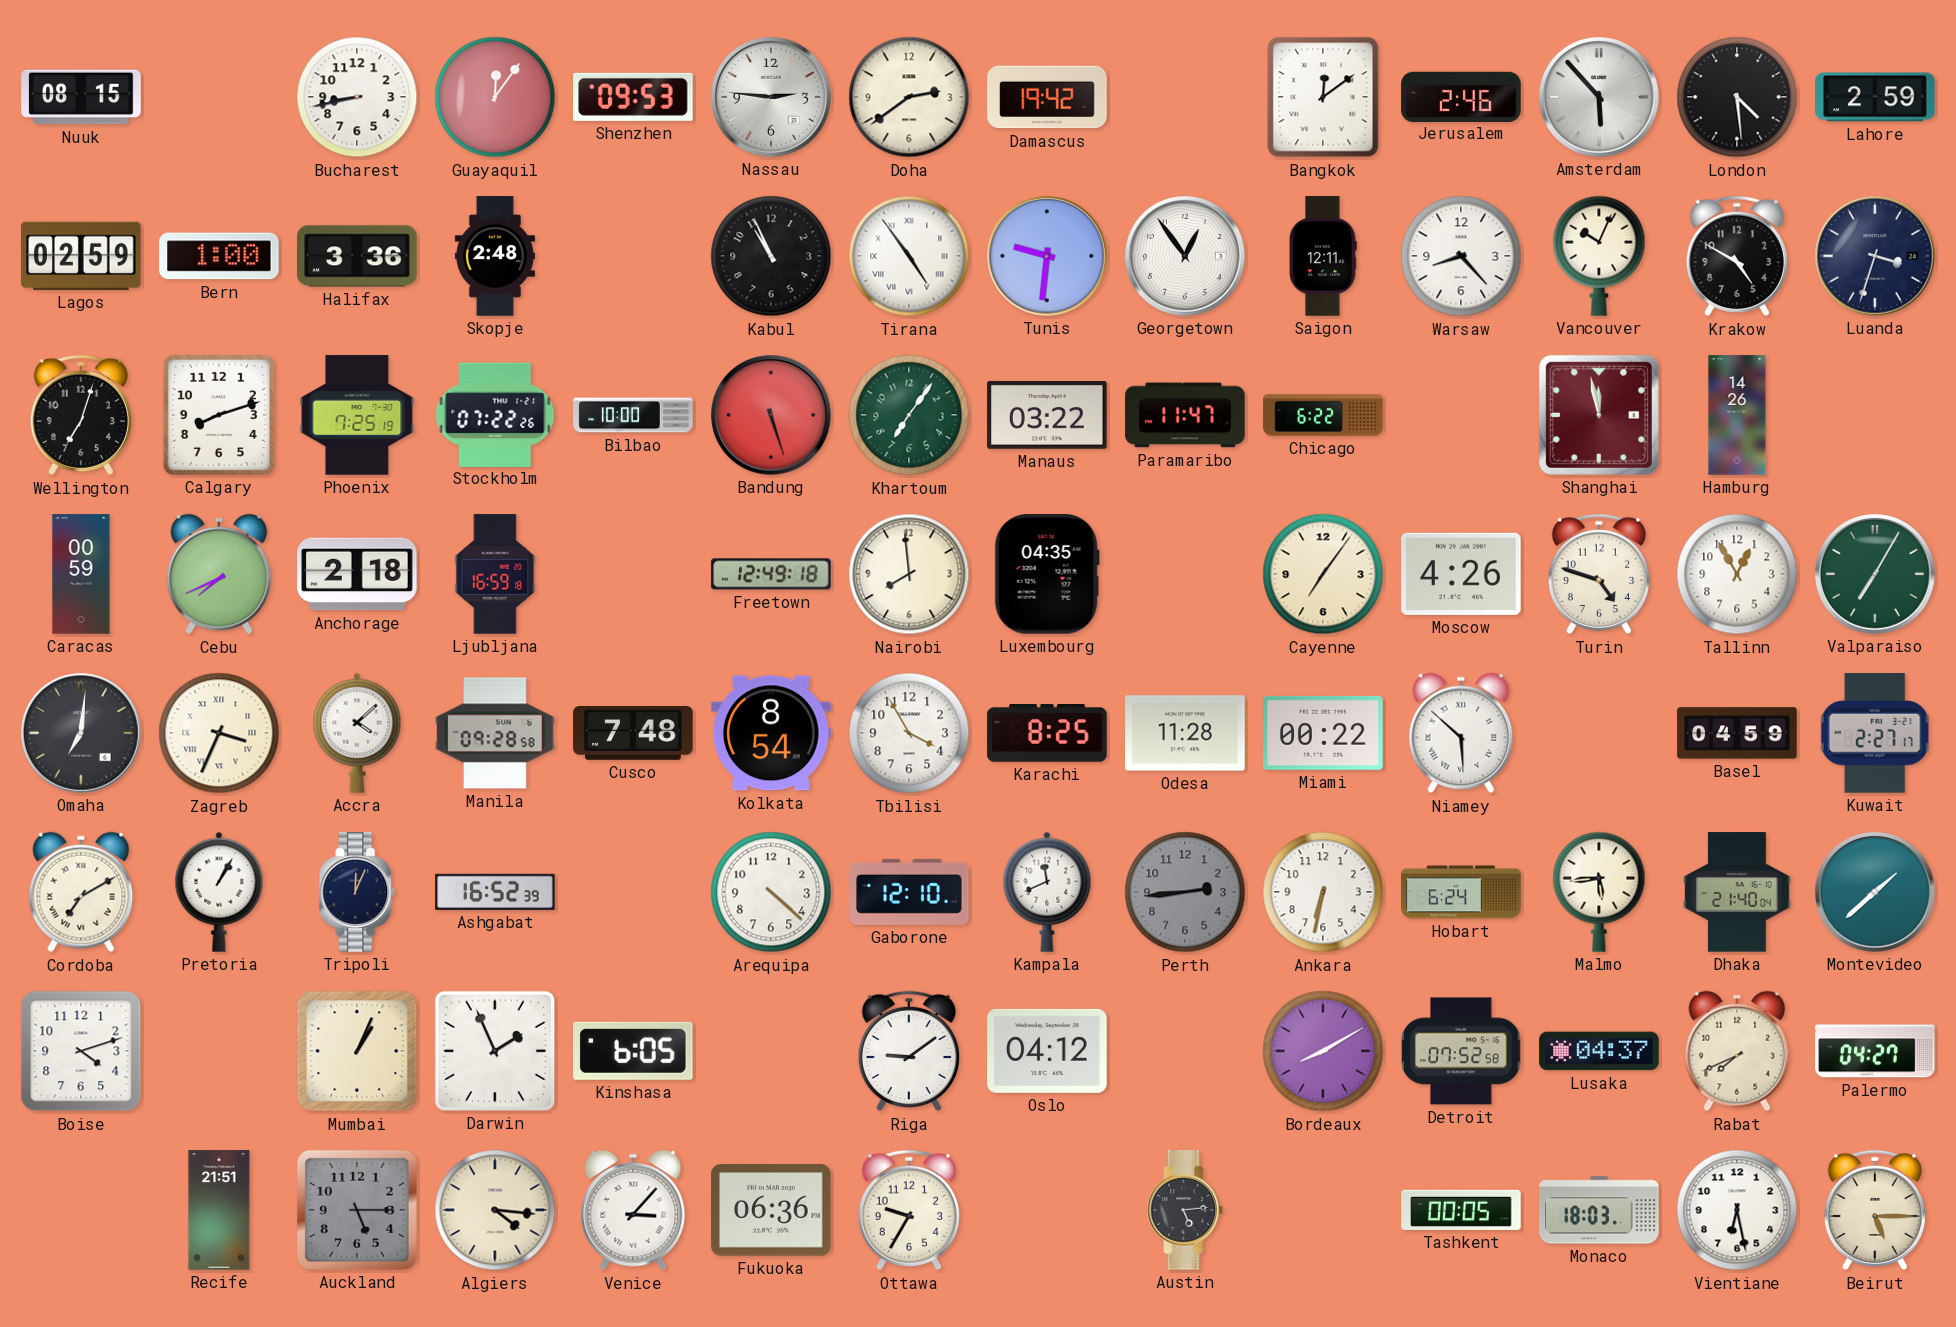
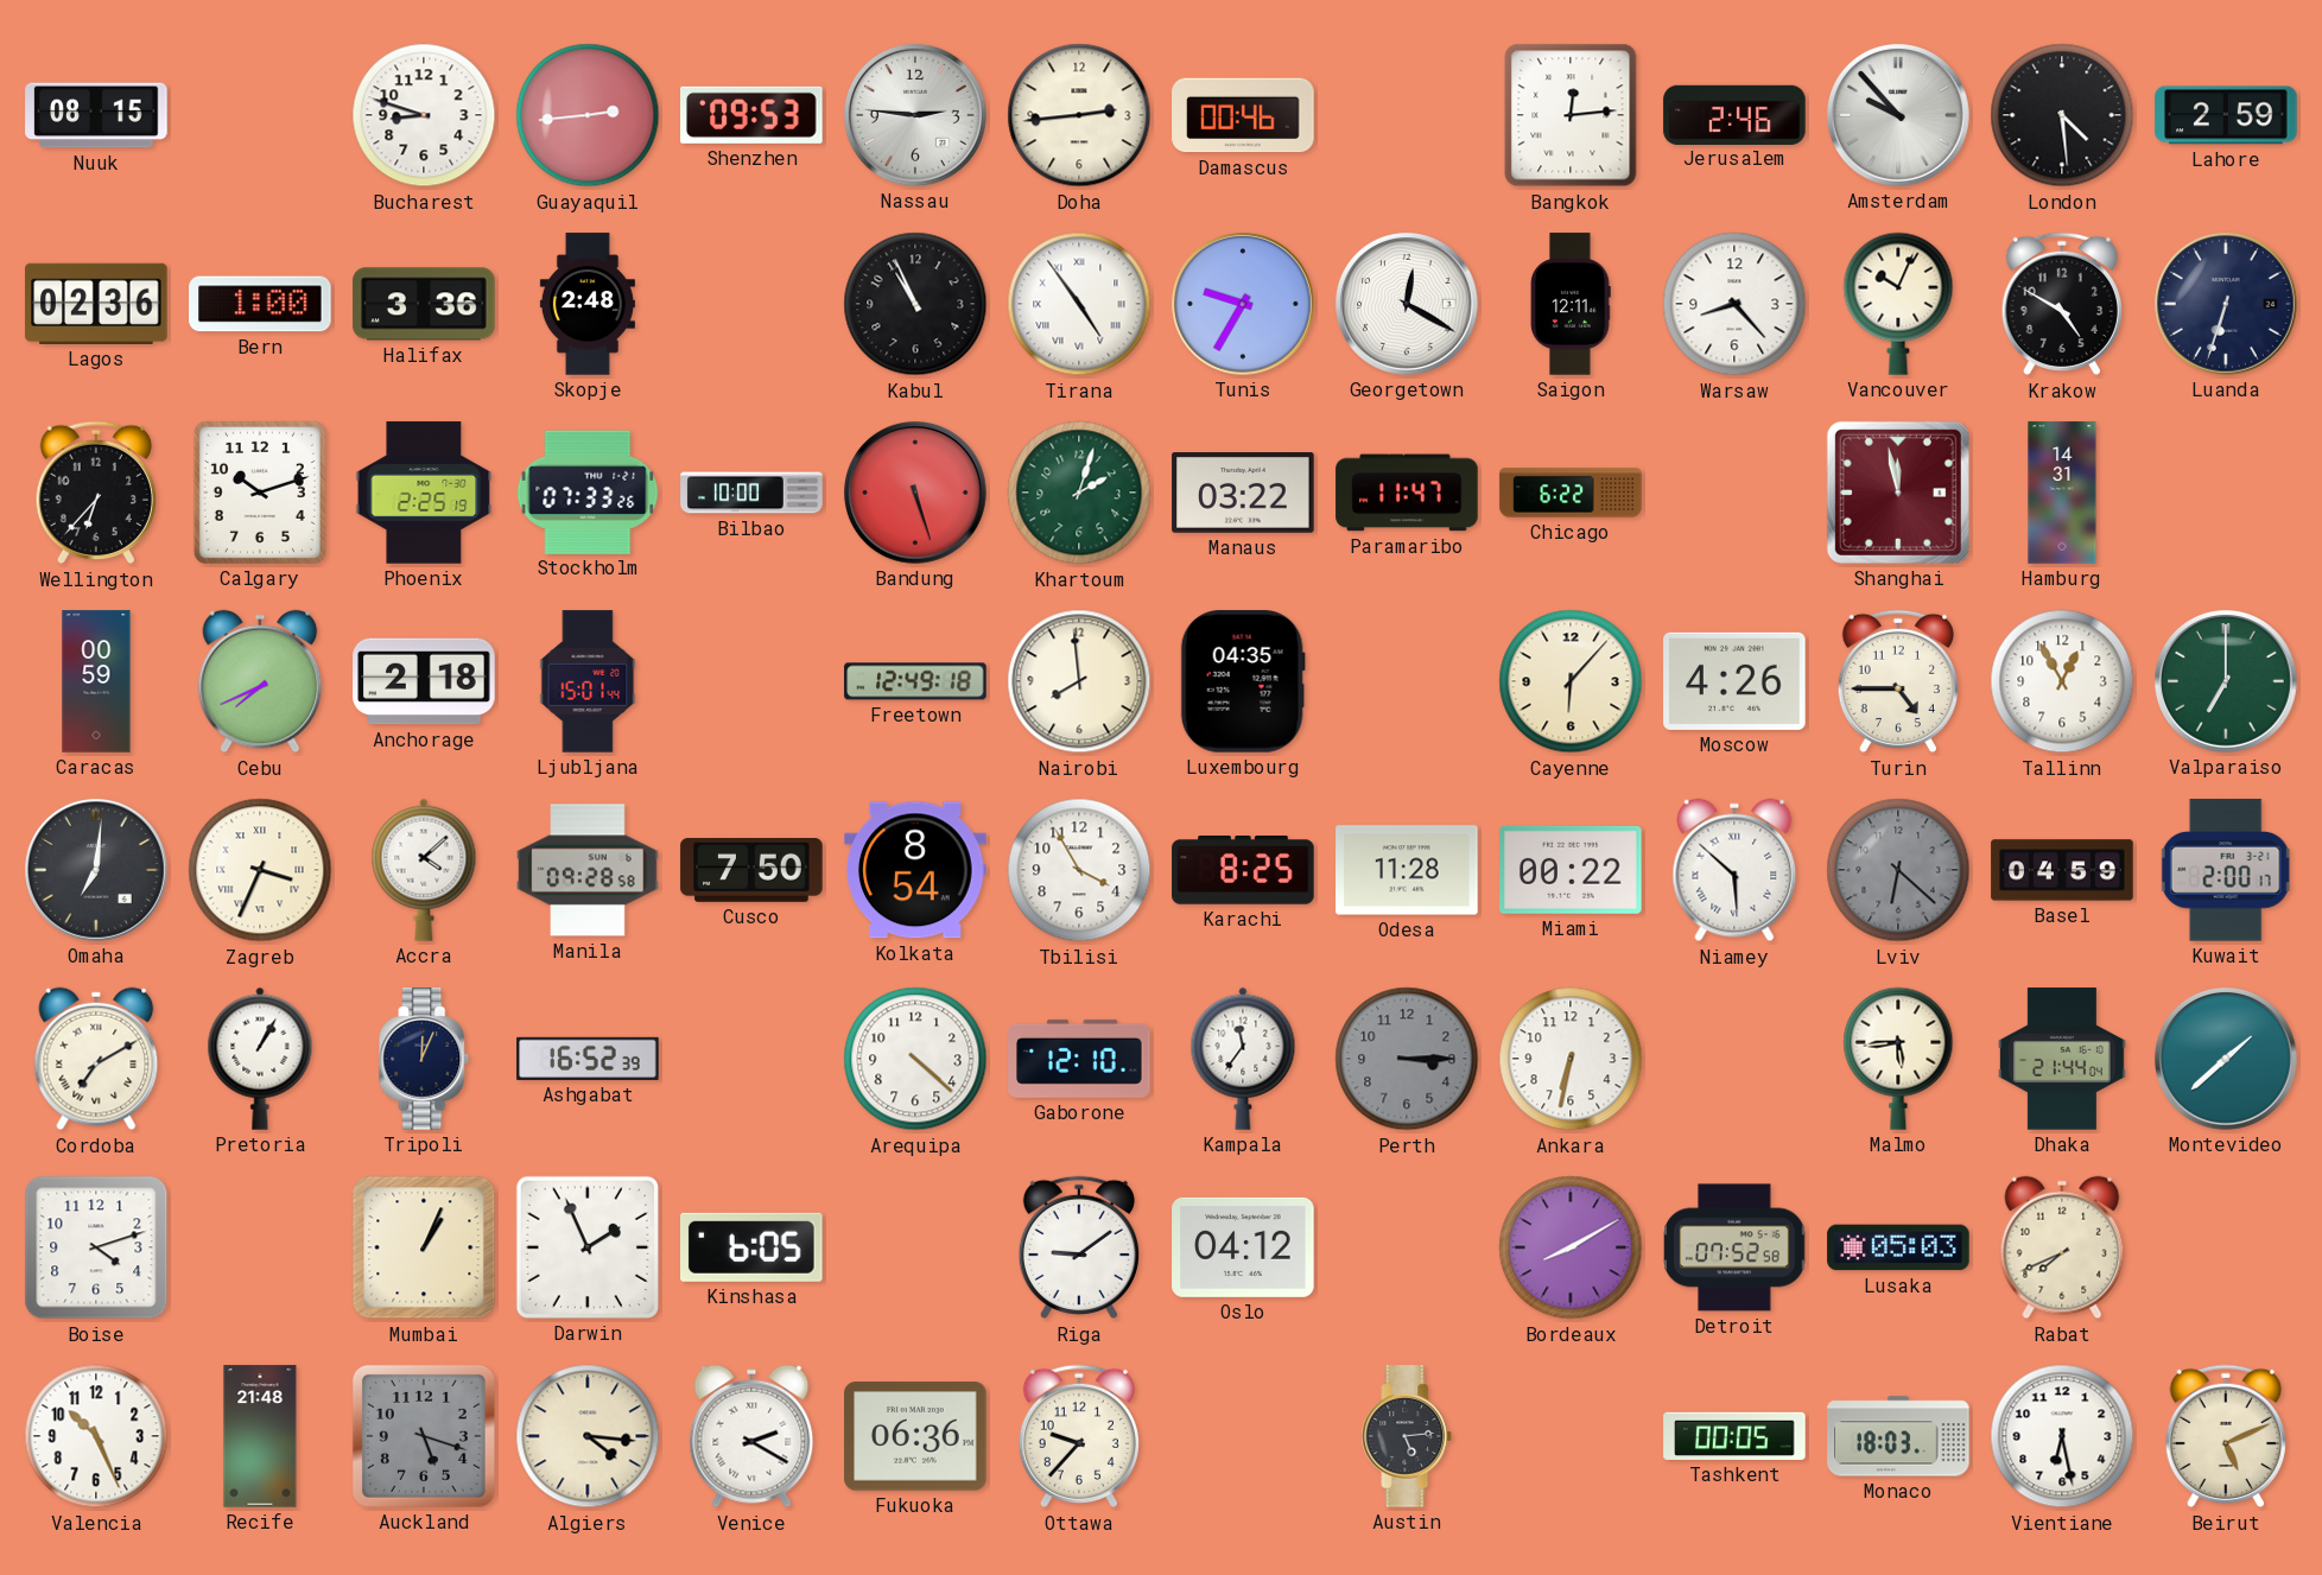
Bucharest: 8:43 -> 8:48 (424, 115)
Guayaquil: 12:06 -> 2:44 (588, 115)
Doha: 2:39 -> 2:44 (1079, 115)
Damascus: 19:42 -> 00:46 (1243, 115)
Bangkok: 12:09 -> 12:14 (1571, 115)
Amsterdam: 5:53 -> 9:53 (1899, 116)
Lagos: 02:59 -> 02:36 (96, 304)
Tunis: 9:31 -> 9:35 (1244, 305)
Georgetown: 12:54 -> 12:20 (1408, 305)
Luanda: 3:33 -> 6:33 (2227, 305)
Wellington: 7:03 -> 6:37 (96, 493)
Calgary: 8:12 -> 10:12 (260, 493)
Phoenix: 7:25 -> 2:25 (424, 493)
Stockholm: 07:22 -> 07:33 (588, 491)
Khartoum: 7:06 -> 2:03 (1079, 493)
Hamburg: 14:26 -> 14:31 (2062, 493)
Ljubljana: 16:59 -> 15:01 (588, 681)
Cayenne: 7:06 -> 6:07 (1571, 681)
Turin: 4:48 -> 4:45 (1898, 681)
Valparaiso: 7:05 -> 7:00 (2227, 682)
Cusco: 7:48 -> 7:50 (751, 871)
Lviv: none -> 6:22 (1898, 870)
Kuwait: 2:27 -> 2:00 (2226, 870)
Kampala: 11:41 -> 11:36 (1243, 1059)
Perth: 2:44 -> 3:15 (1407, 1059)
Hobart: 6:24 -> none (1461, 892)
Dhaka: 21:40 -> 21:44 (2063, 1059)
Lusaka: 04:37 -> 05:03 (1898, 1247)
Palermo: 04:27 -> none (1875, 1051)
Valencia: none -> 10:26 (96, 1436)
Recife: 21:51 -> 21:48 (260, 1436)
Auckland: 5:15 -> 5:18 (424, 1436)
Venice: 3:07 -> 2:20 (751, 1436)
Ottawa: 9:35 -> 9:37 (1079, 1436)
Beirut: 5:15 -> 5:11 (2226, 1436)
